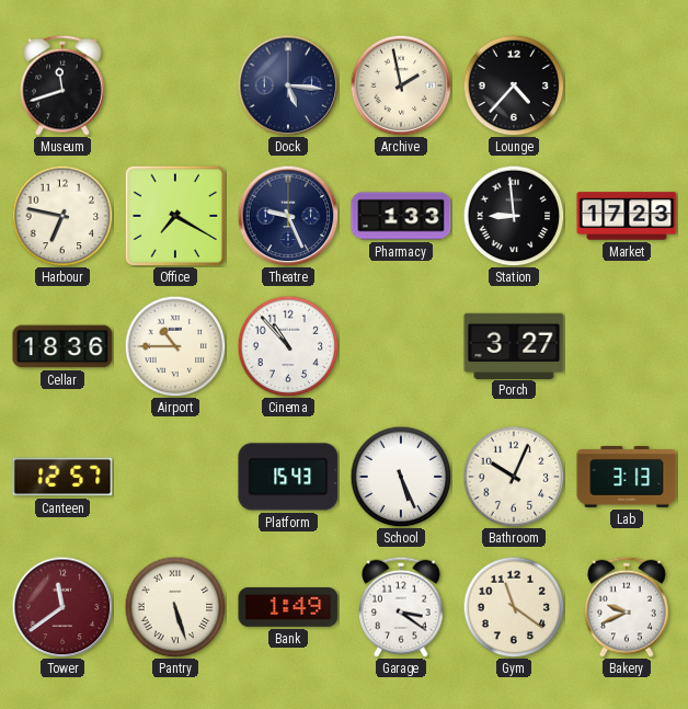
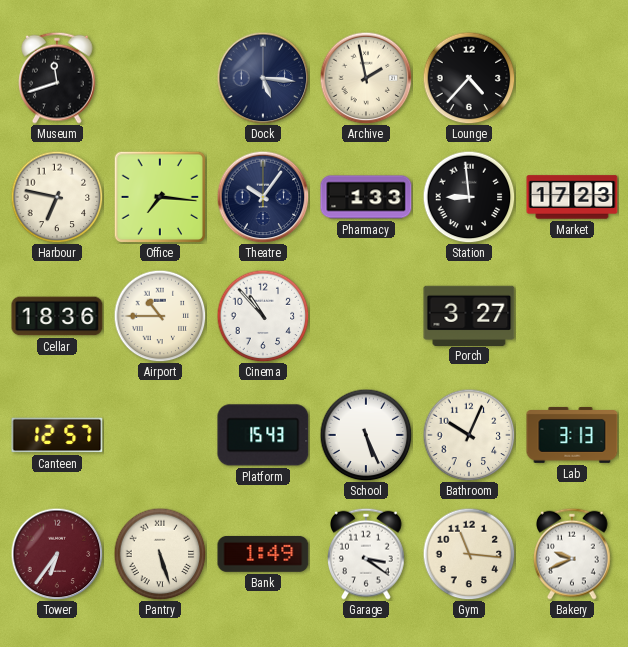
Office: 7:20 -> 7:16 (159, 196)
Theatre: 9:26 -> 10:06 (263, 197)
Tower: 11:39 -> 6:36 (57, 554)
Gym: 11:21 -> 11:16 (469, 554)
